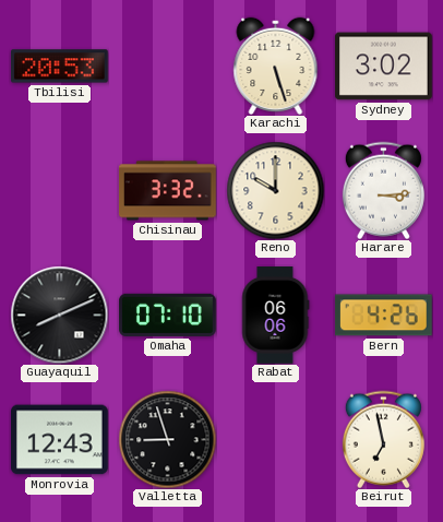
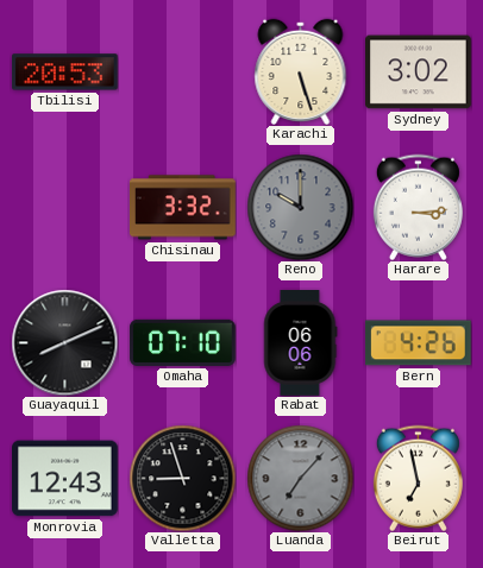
Reno dial: cream -> grey (300, 207)
Luanda: none -> 7:07 (300, 478)
